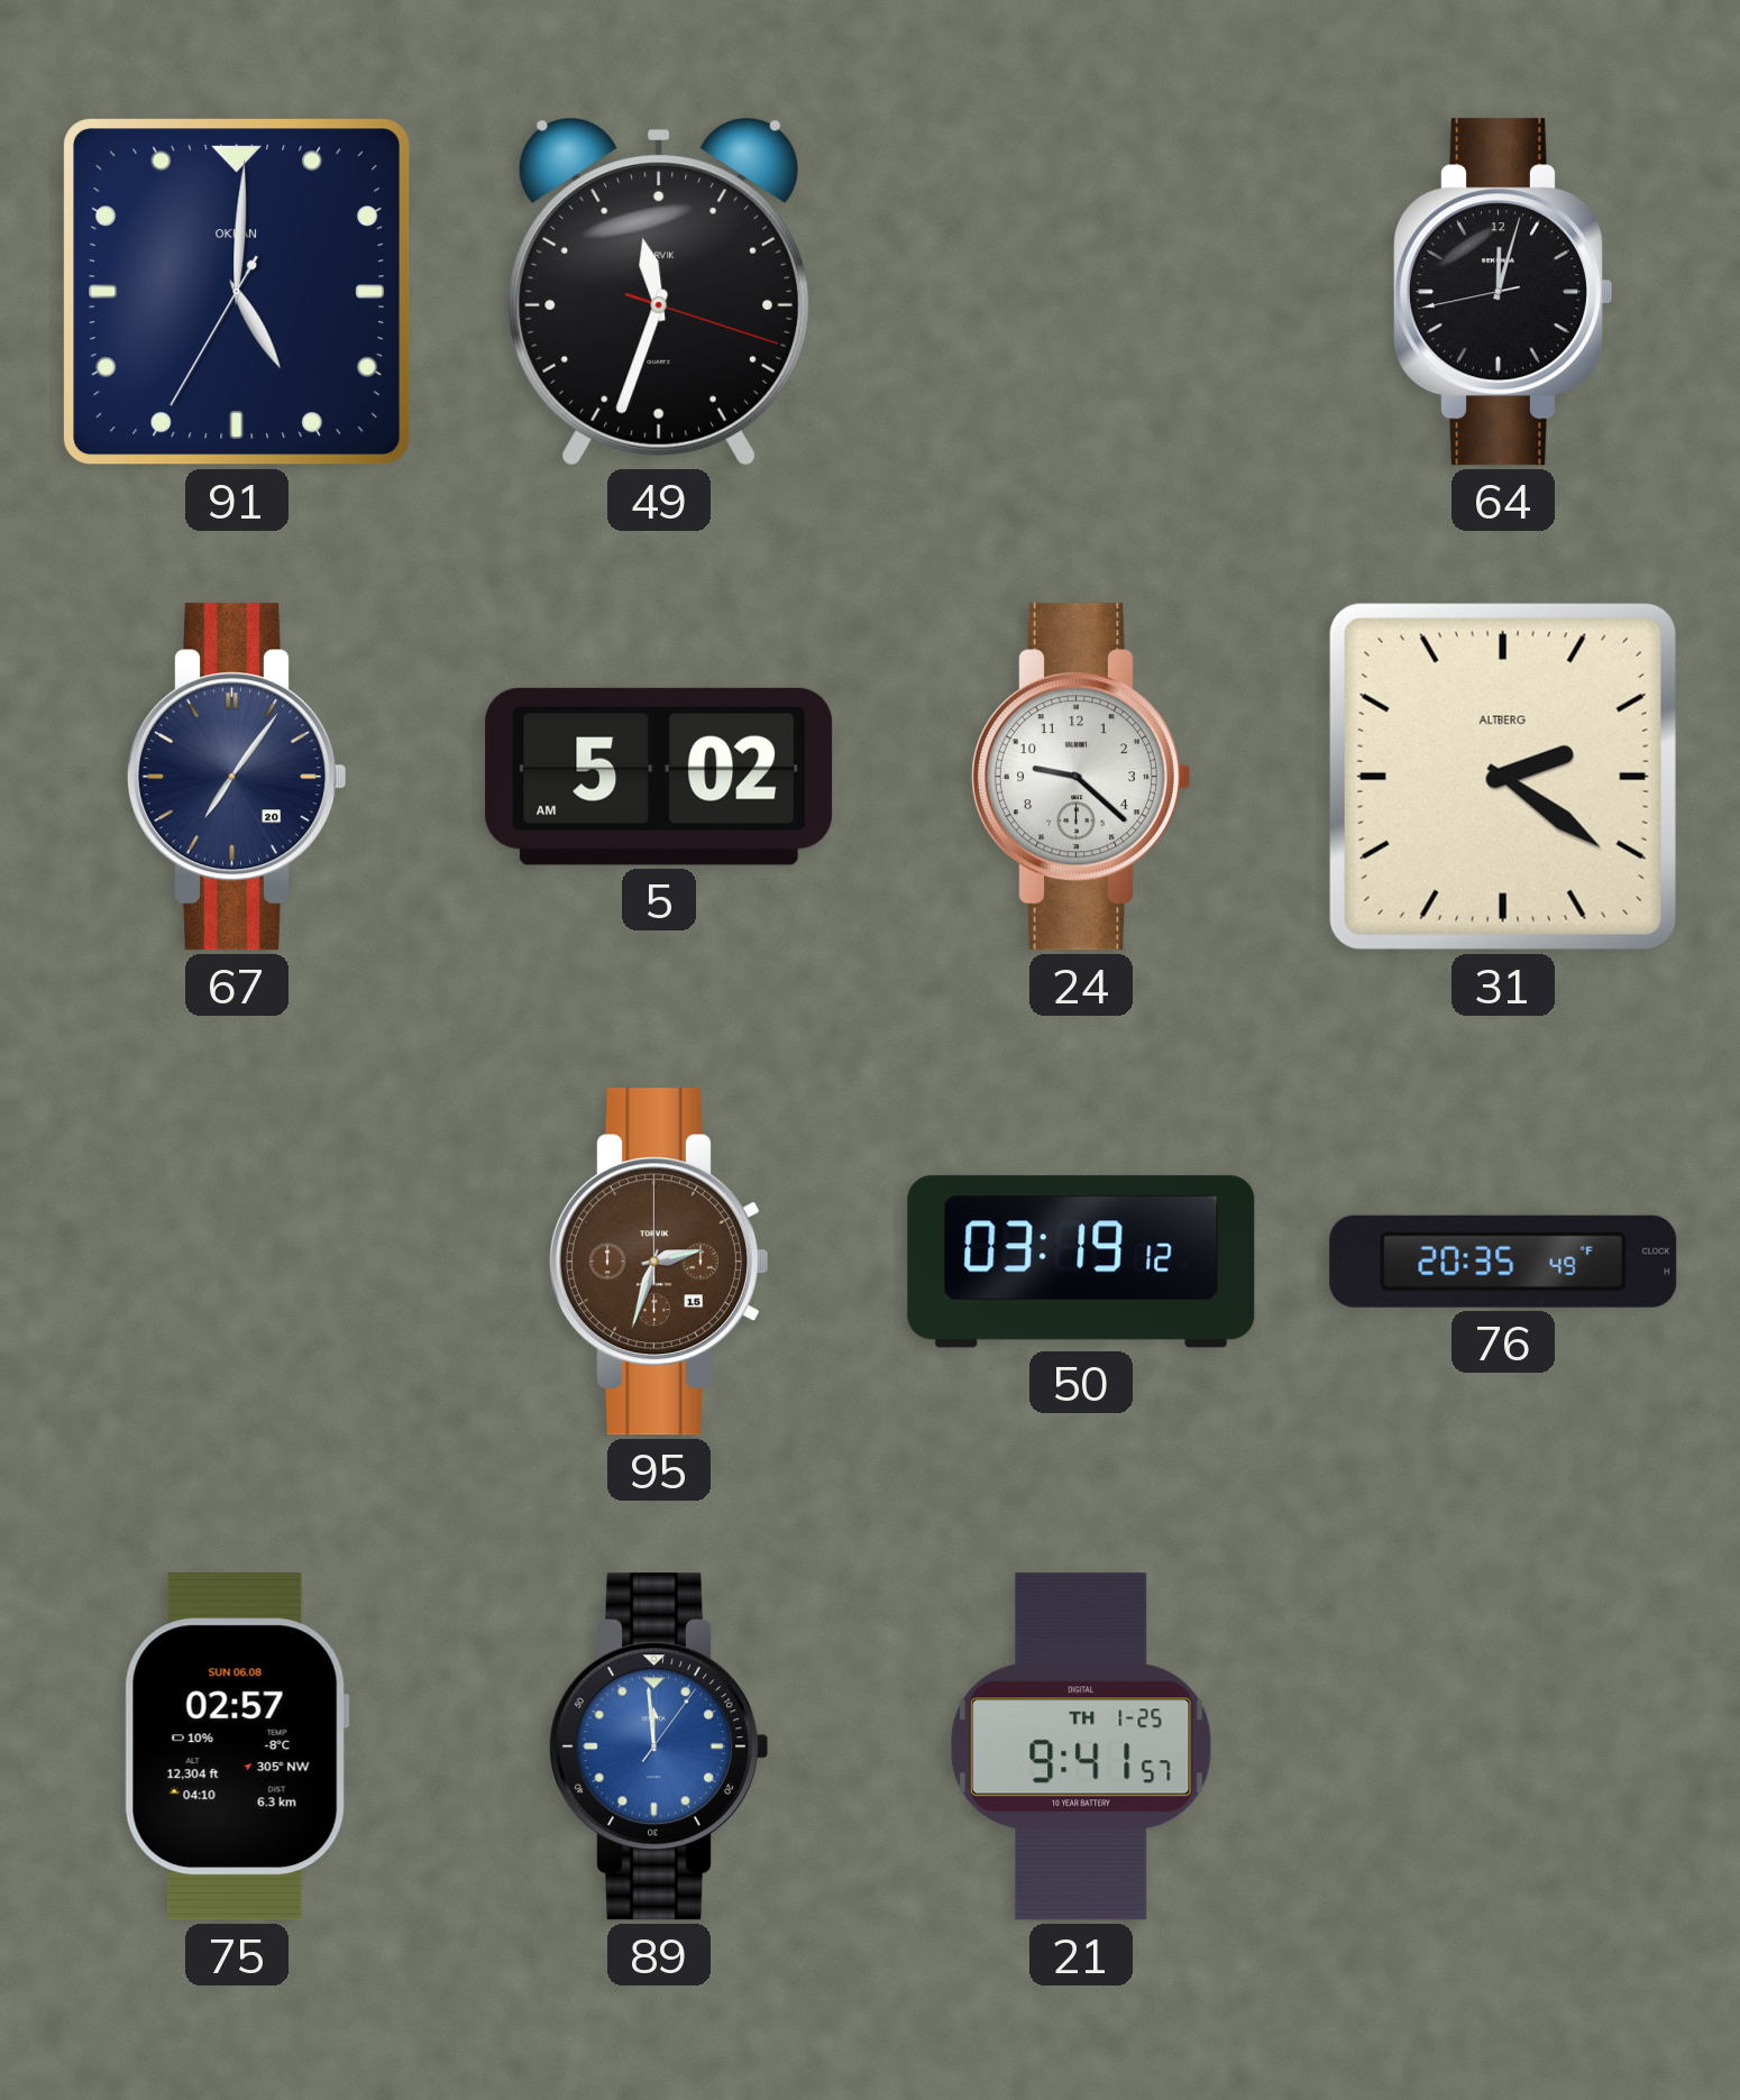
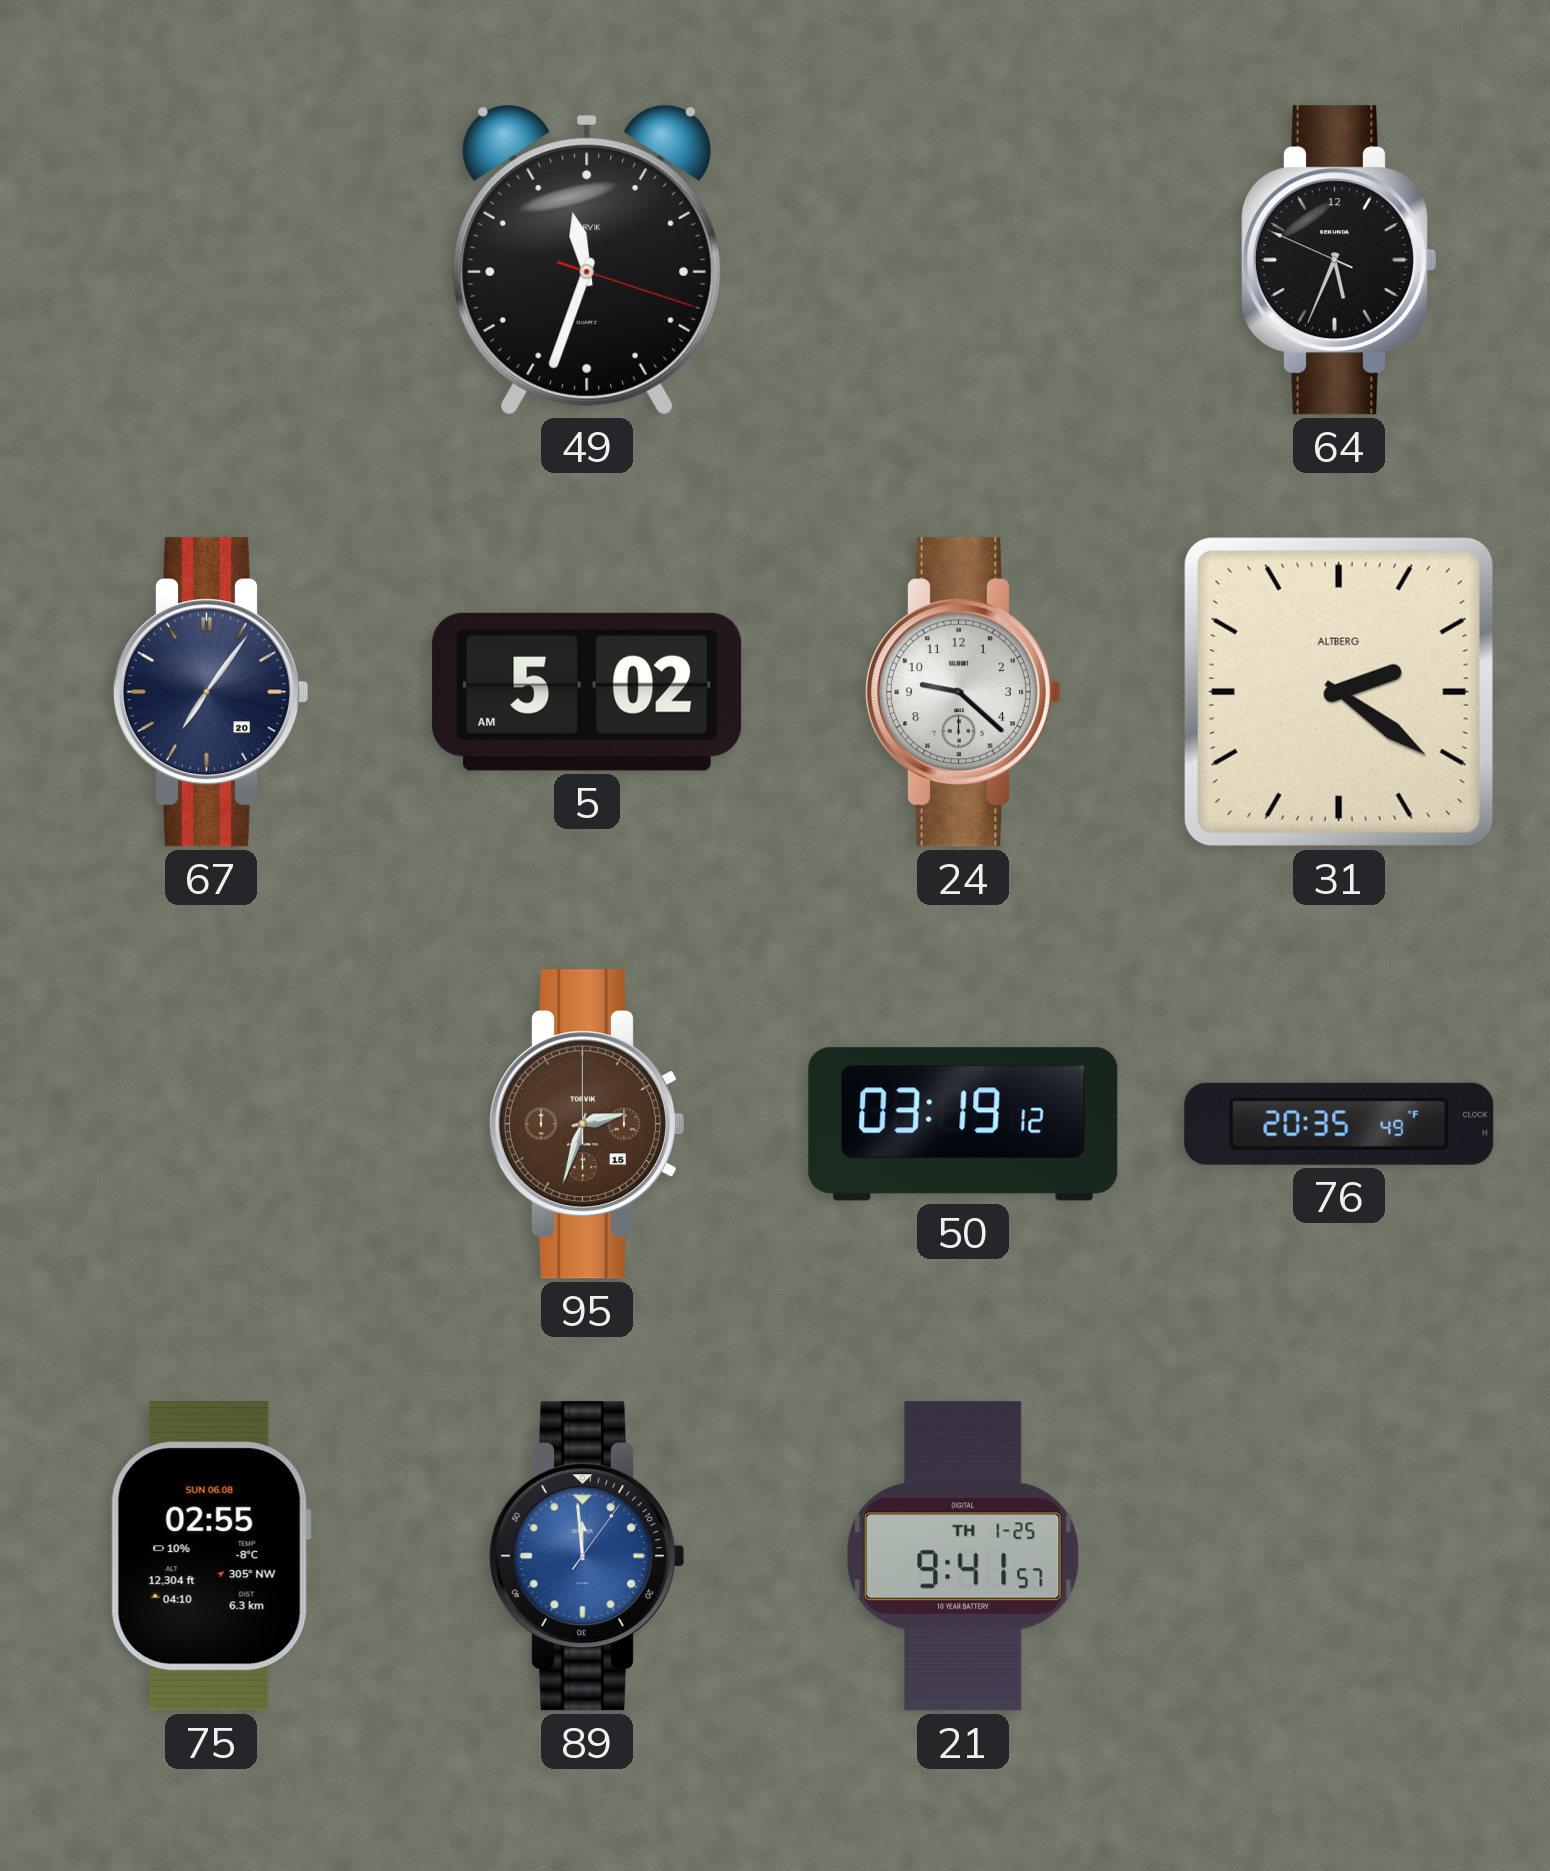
91: 5:00 -> none (237, 292)
64: 12:02 -> 5:33 (1338, 260)
75: 02:57 -> 02:55 (211, 1556)
